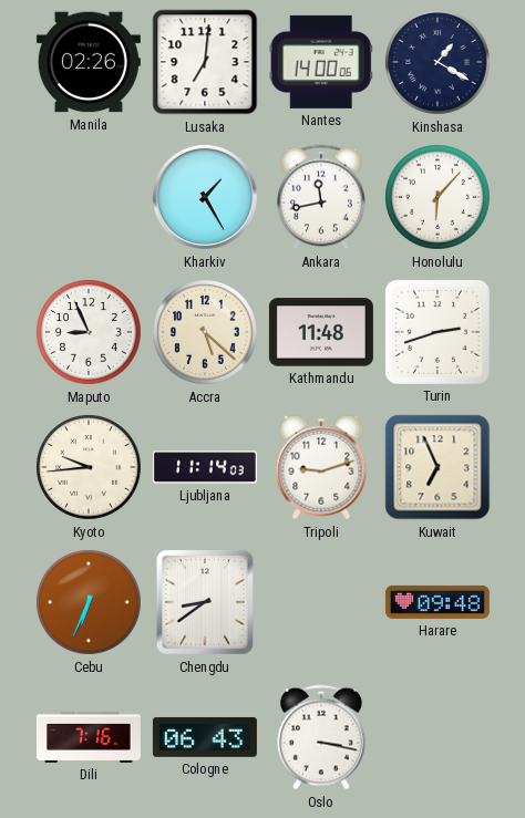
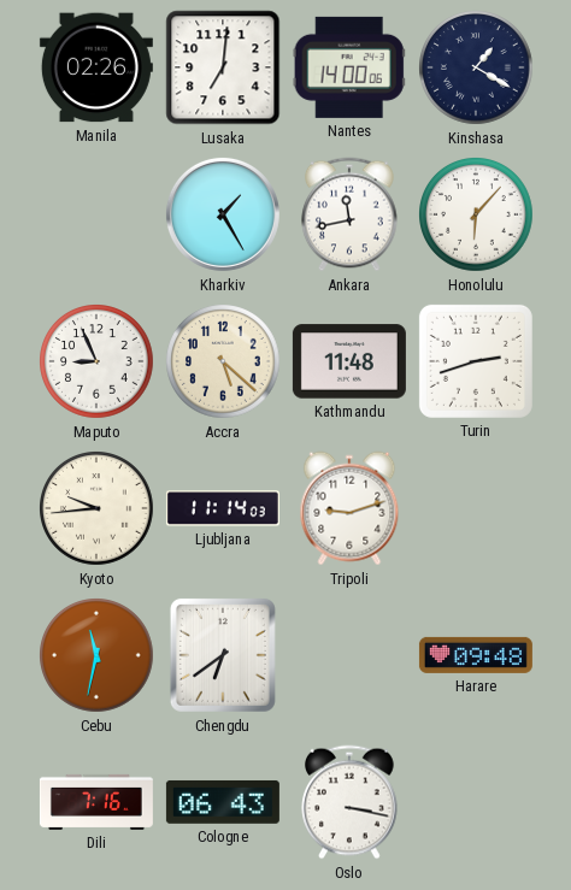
Kuwait: 6:56 -> none (437, 467)
Cebu: 6:34 -> 11:32 (98, 656)
Chengdu: 8:39 -> 6:39 (223, 655)
